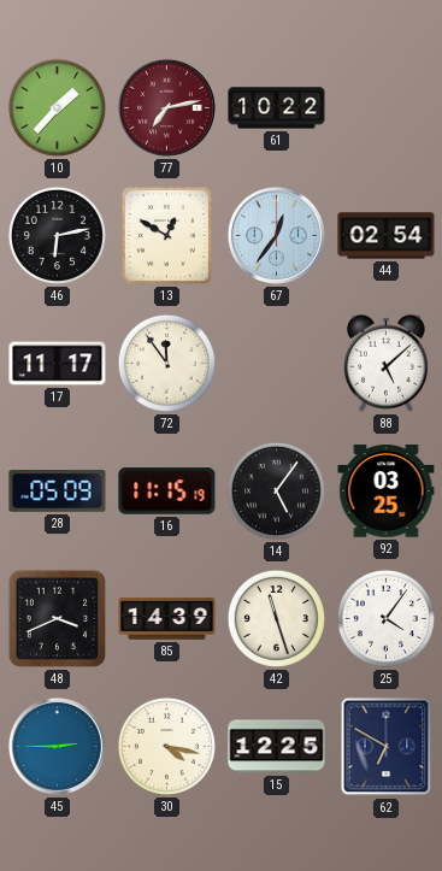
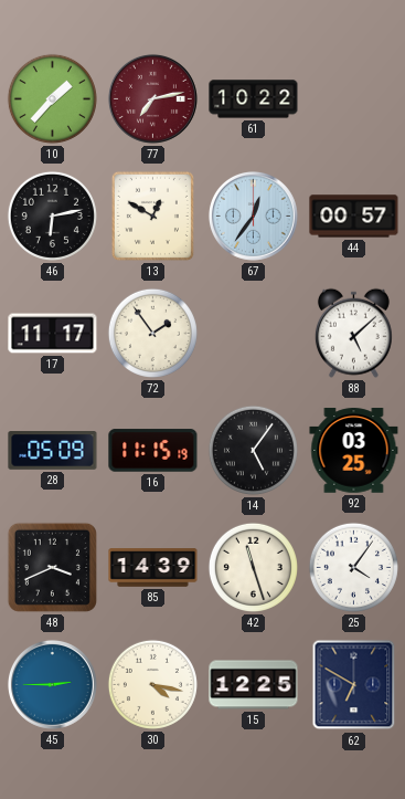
44: 02:54 -> 00:57 (354, 217)
72: 11:54 -> 1:54 (152, 333)
